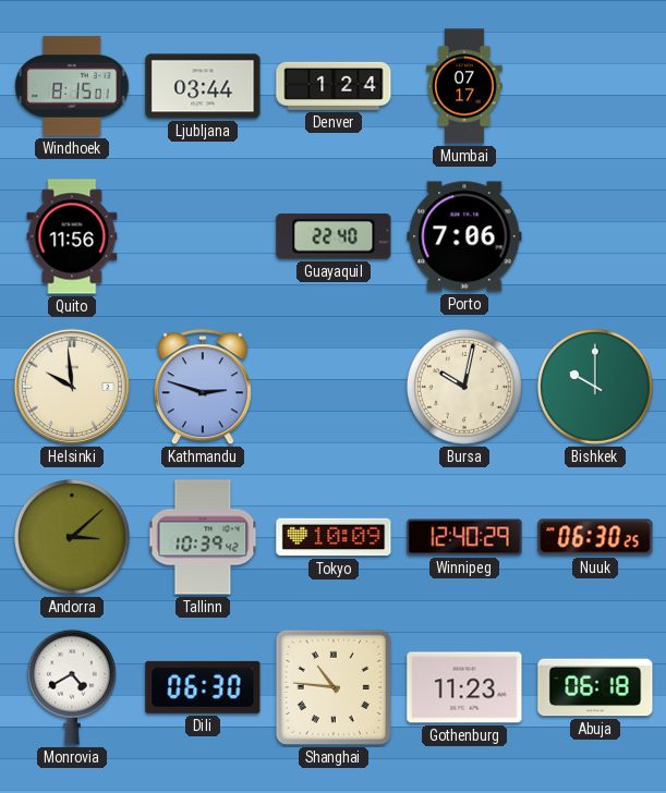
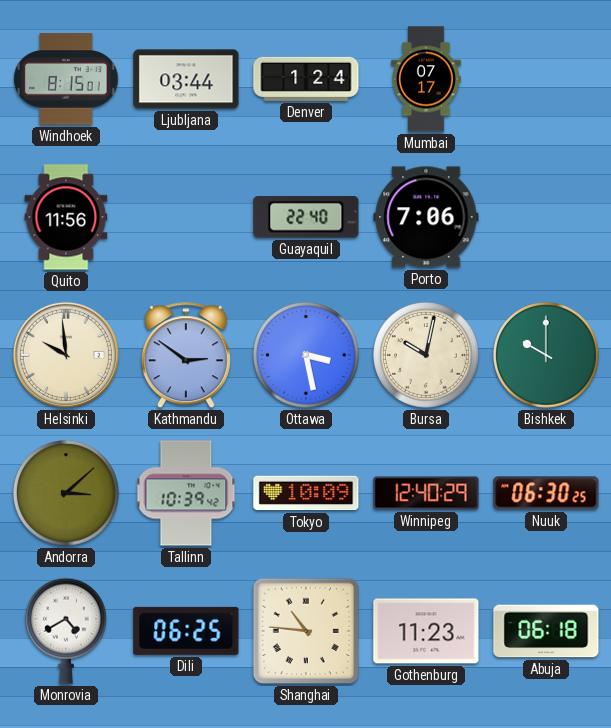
Kathmandu: 2:48 -> 2:51 (186, 356)
Ottawa: none -> 3:28 (307, 356)
Dili: 06:30 -> 06:25 (186, 631)
